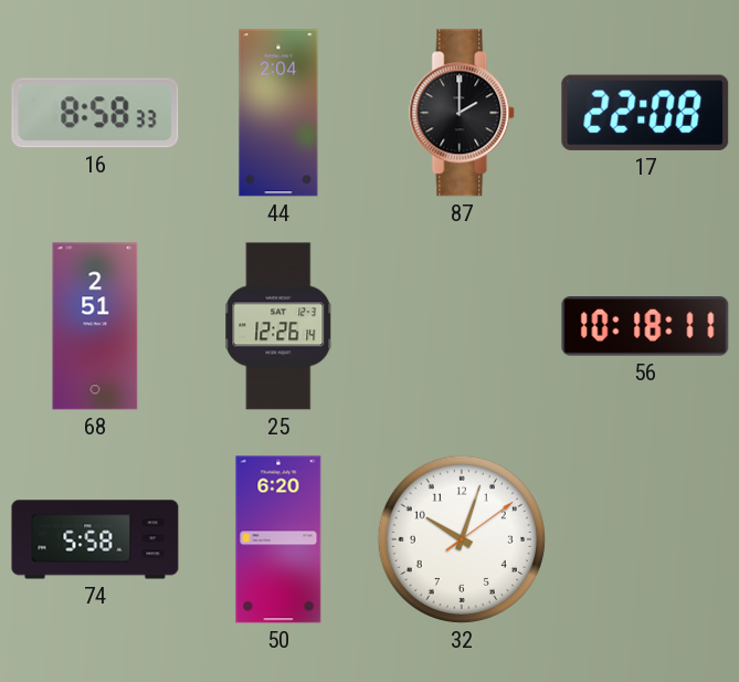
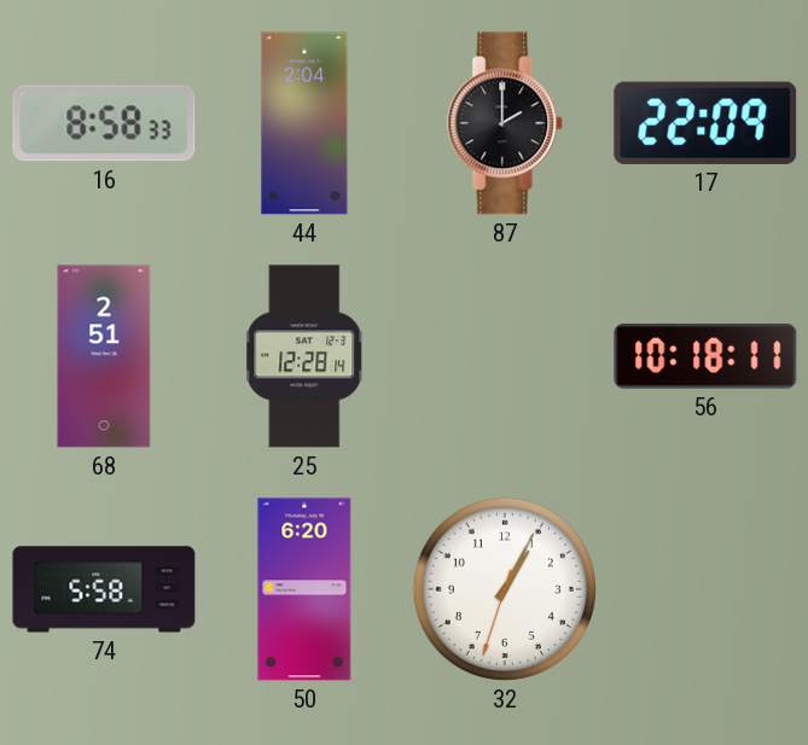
17: 22:08 -> 22:09 (705, 123)
25: 12:26 -> 12:28 (304, 356)
32: 10:03 -> 1:04 (505, 589)
